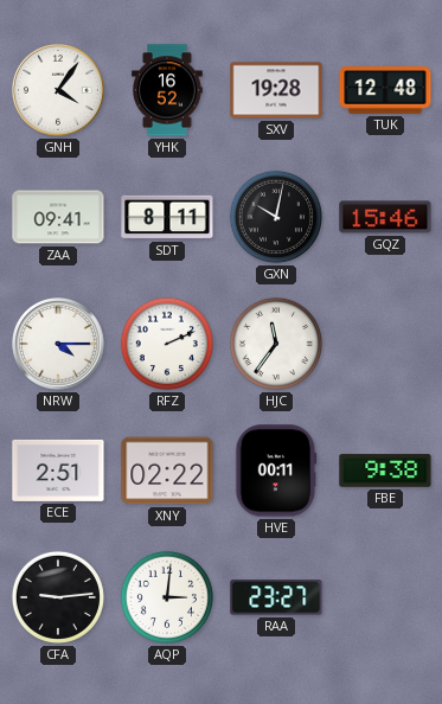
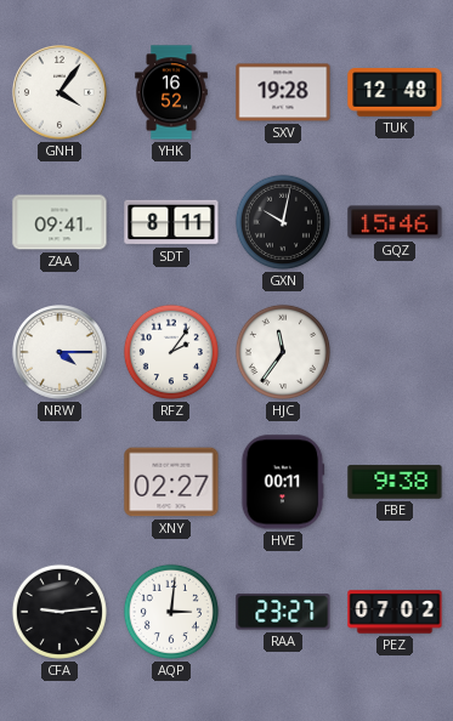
RFZ: 2:11 -> 2:06 (171, 352)
ECE: 2:51 -> none (58, 471)
XNY: 02:22 -> 02:27 (171, 482)
PEZ: none -> 07:02 (395, 612)
